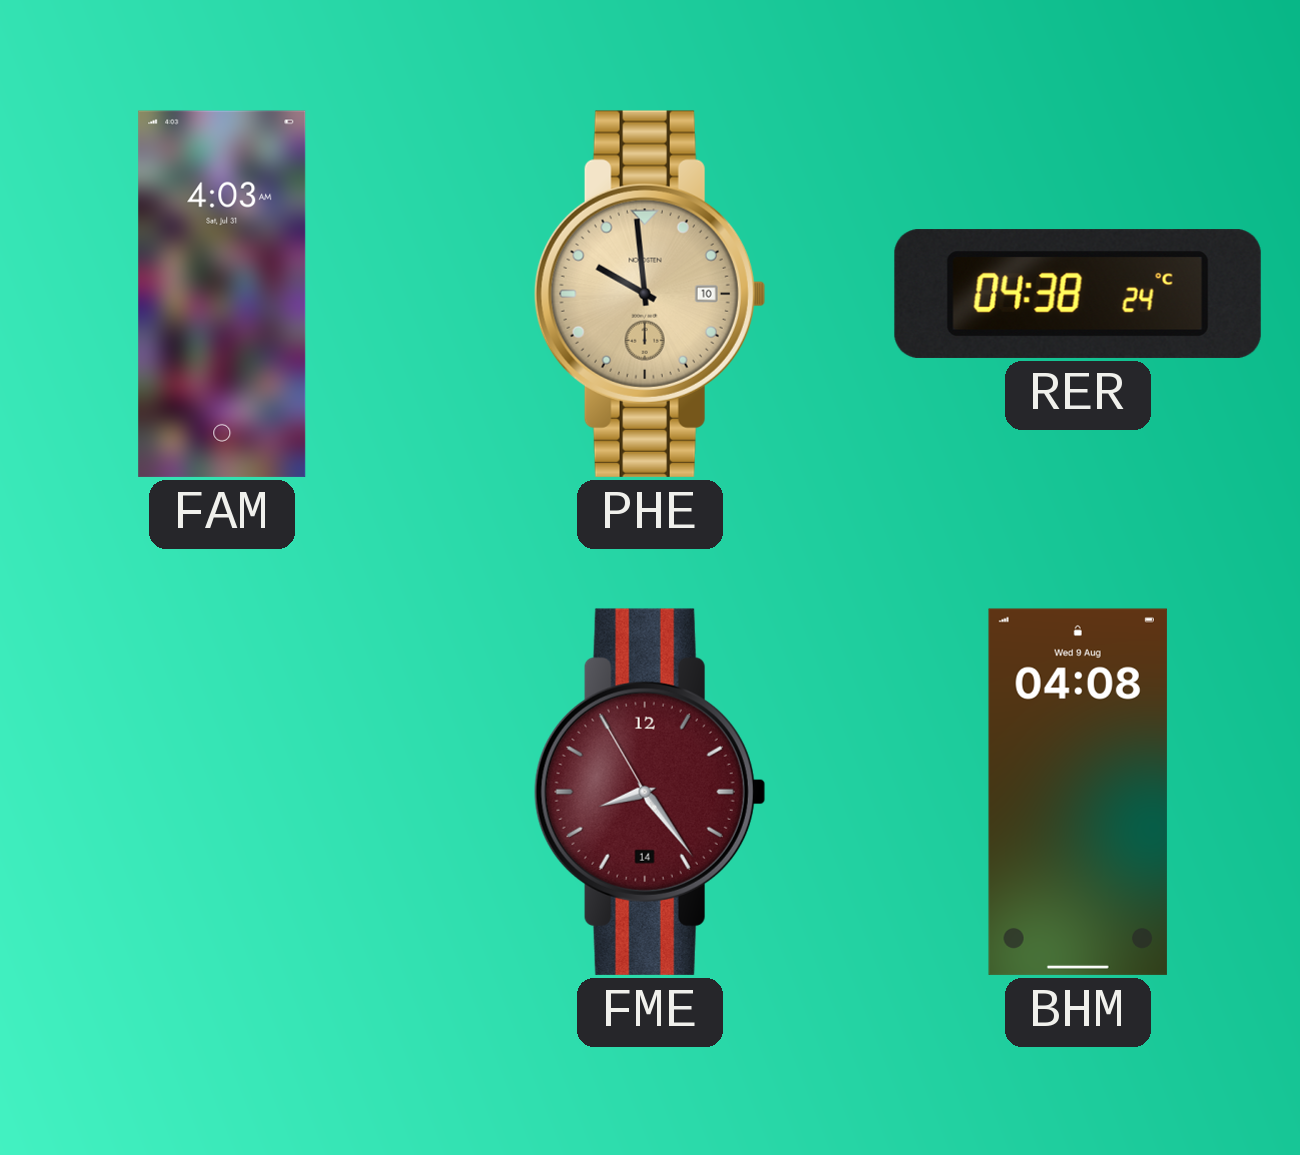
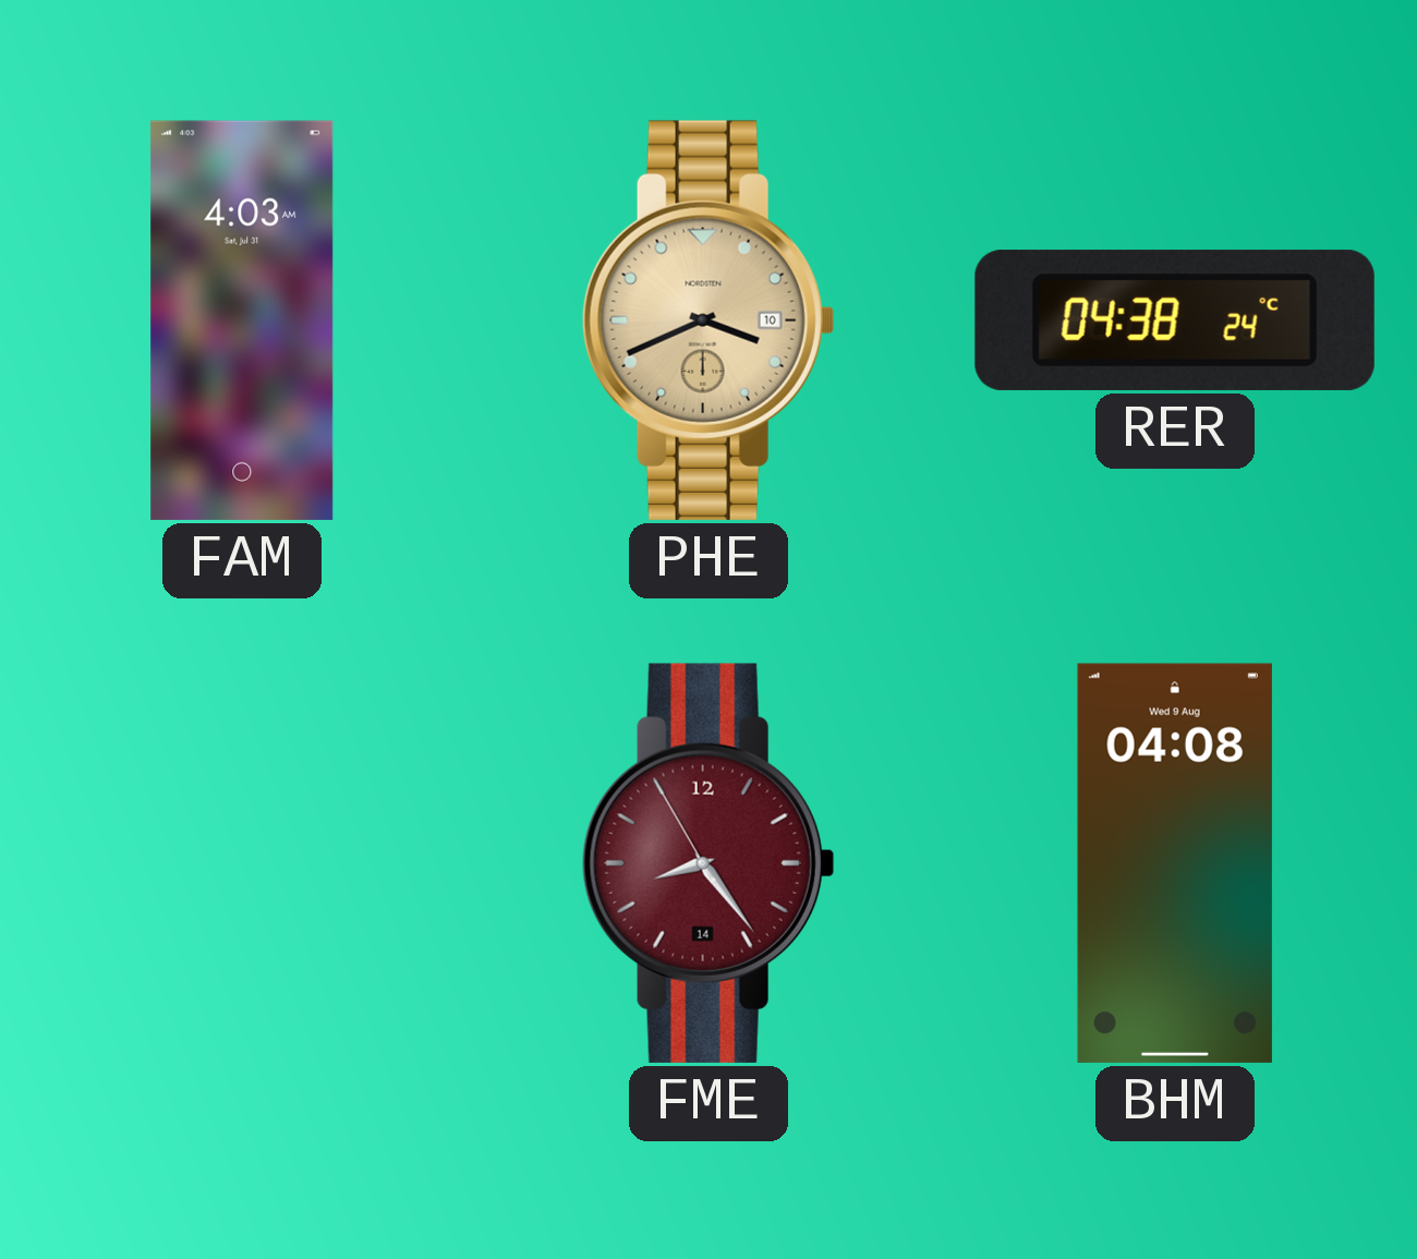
PHE: 9:59 -> 3:41 (708, 320)
